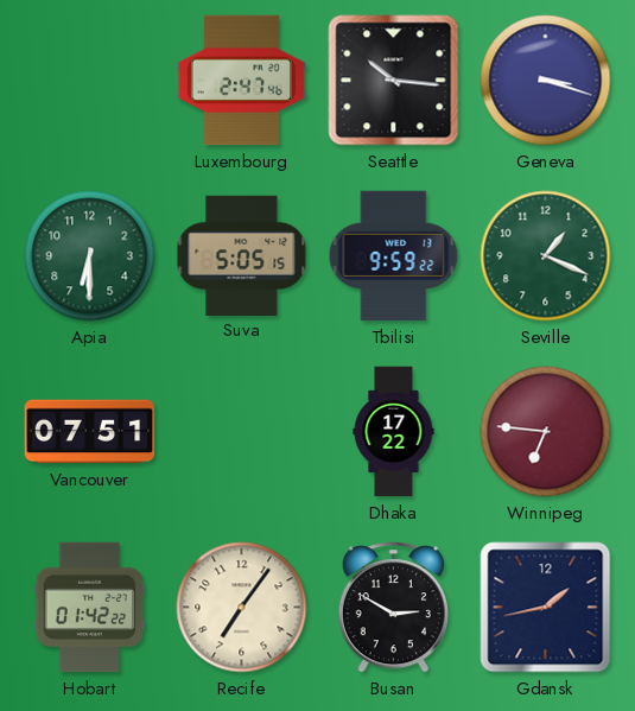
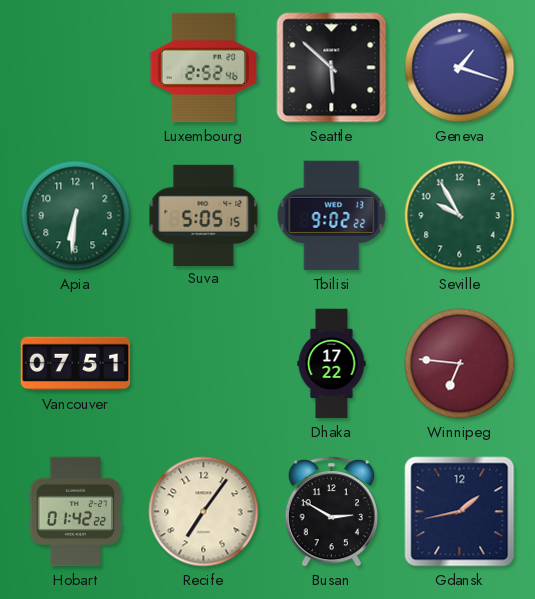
Luxembourg: 2:47 -> 2:52 (203, 68)
Seattle: 10:16 -> 5:52 (332, 68)
Geneva: 3:18 -> 1:18 (460, 68)
Apia: 6:30 -> 6:31 (76, 216)
Tbilisi: 9:59 -> 9:02 (332, 216)
Seville: 1:19 -> 9:55 (460, 216)
